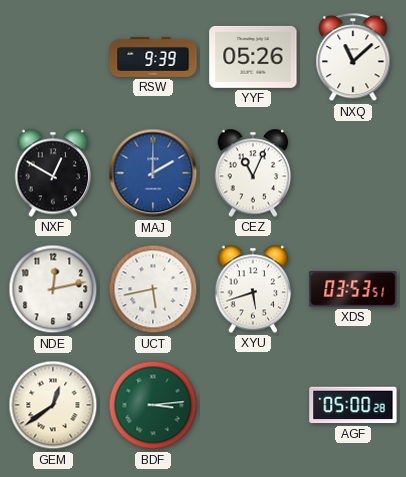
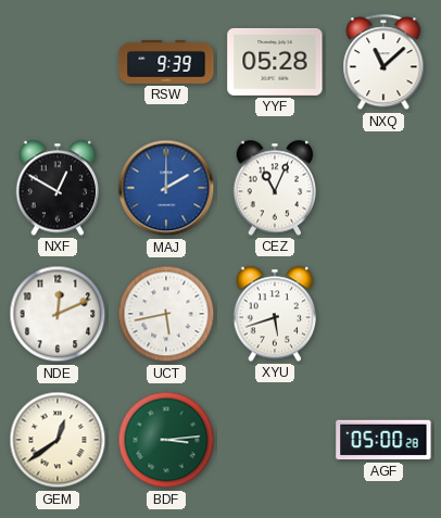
YYF: 05:26 -> 05:28 (275, 62)
NDE: 12:13 -> 12:11 (58, 314)
XDS: 03:53 -> none (353, 289)
